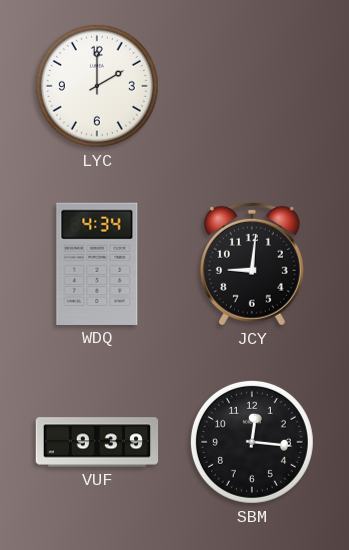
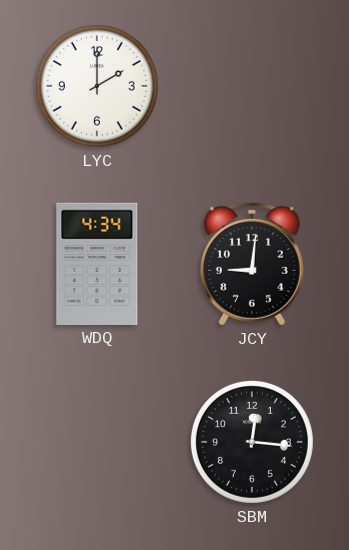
VUF: 9:39 -> none (97, 442)
